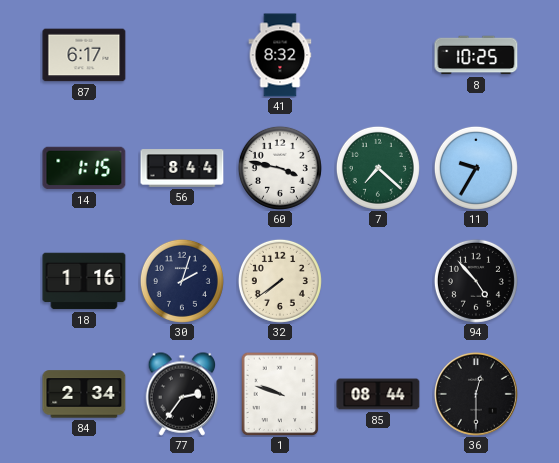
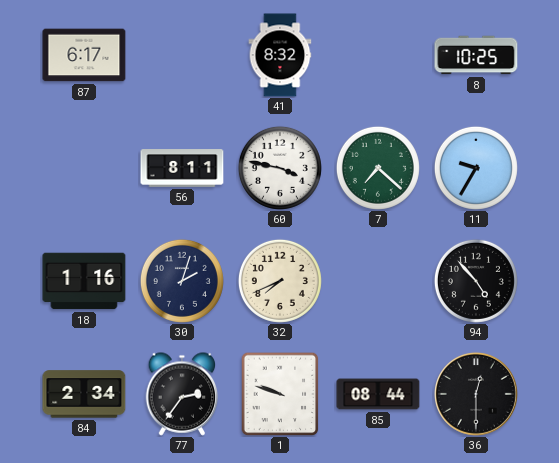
14: 1:15 -> none (84, 168)
56: 8:44 -> 8:11 (182, 168)
32: 7:39 -> 7:41 (280, 281)
